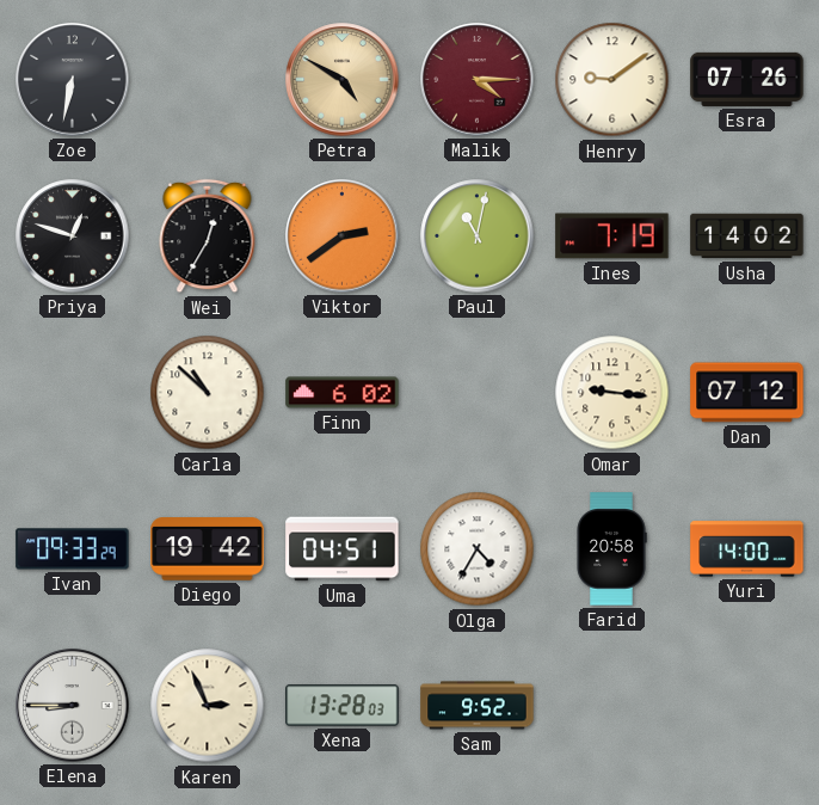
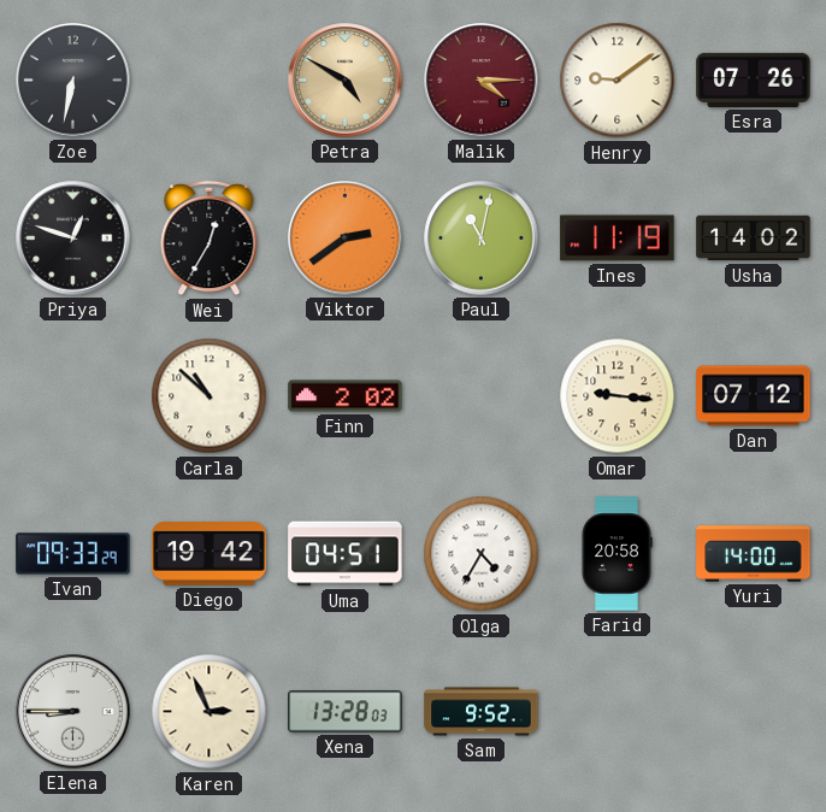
Ines: 7:19 -> 11:19 (618, 239)
Finn: 6:02 -> 2:02 (346, 396)
